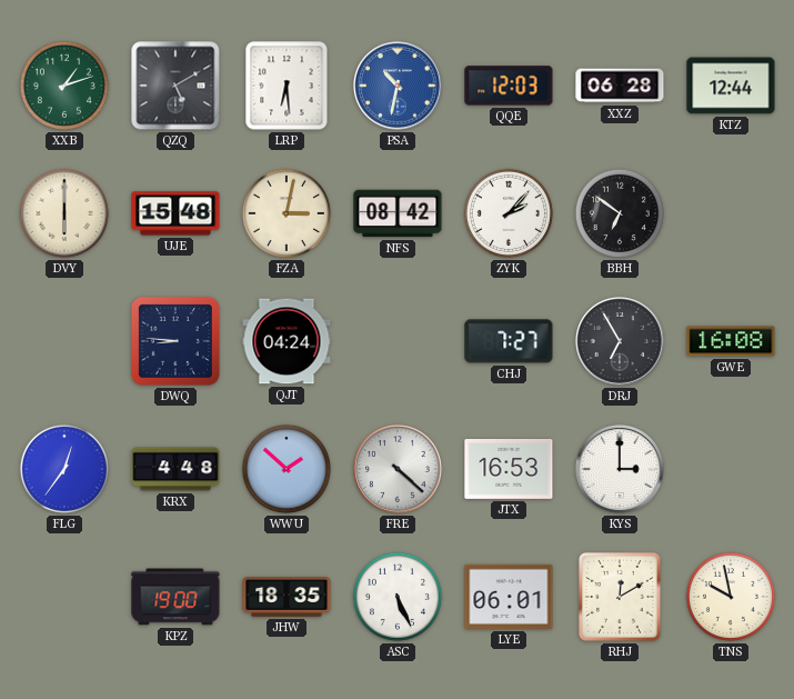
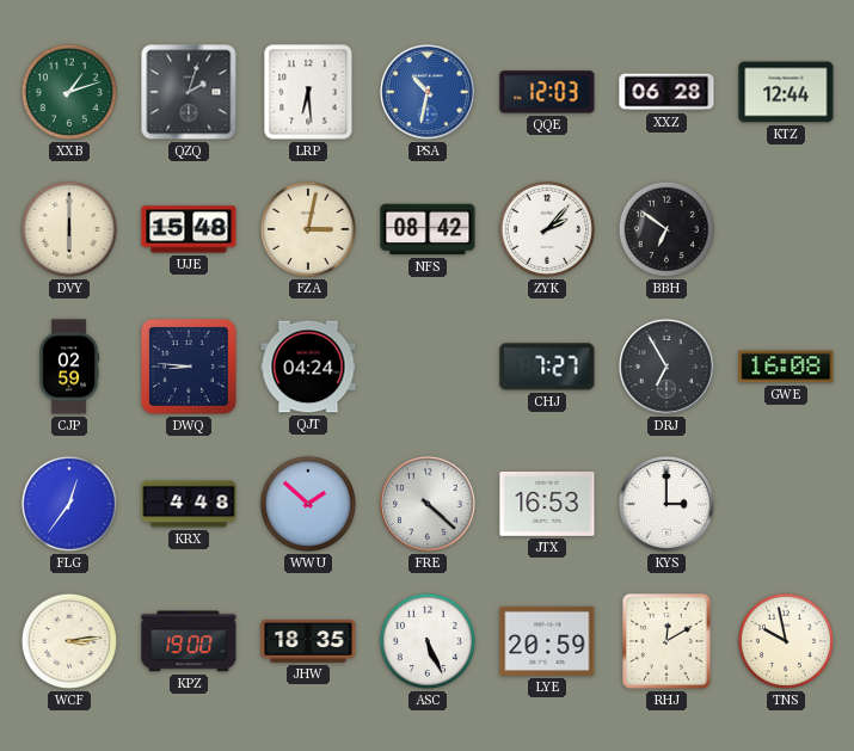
QZQ: 5:10 -> 2:03 (189, 92)
CJP: none -> 02:59 (69, 367)
WCF: none -> 3:14 (69, 641)
LYE: 06:01 -> 20:59 (547, 641)
